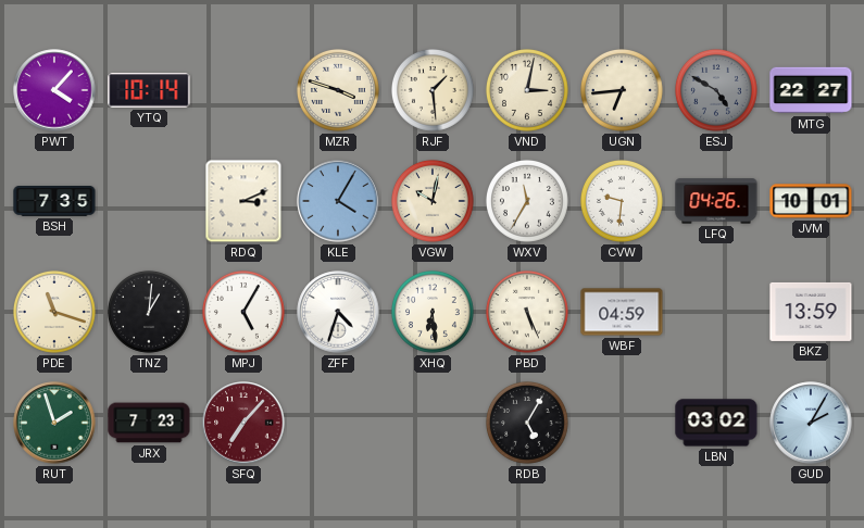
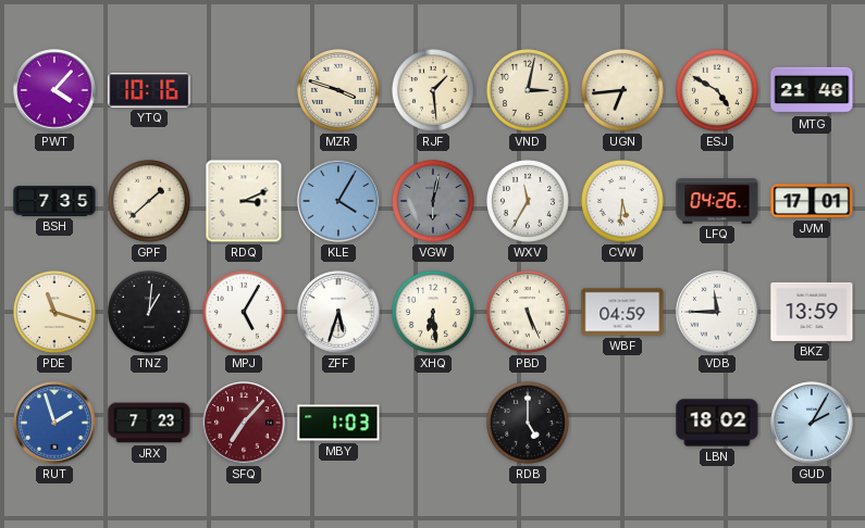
YTQ: 10:14 -> 10:16 (149, 90)
ESJ dial: grey -> cream (717, 90)
MTG: 22:27 -> 21:46 (812, 90)
GPF: none -> 1:38 (149, 201)
VGW: 10:02 -> 6:02 (433, 201)
VGW dial: cream -> grey (433, 201)
CVW: 9:31 -> 5:31 (622, 201)
JVM: 10:01 -> 17:01 (812, 201)
ZFF: 4:33 -> 5:33 (338, 312)
VDB: none -> 11:45 (717, 312)
RUT dial: green -> blue (54, 423)
MBY: none -> 1:03 (338, 423)
RDB: 5:05 -> 5:00 (528, 423)
LBN: 03:02 -> 18:02 (717, 423)
